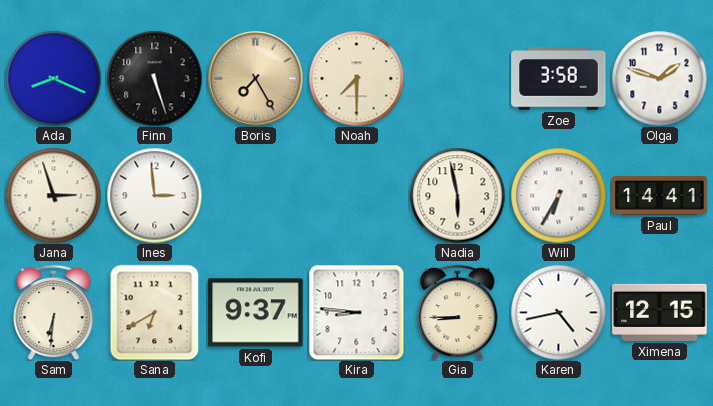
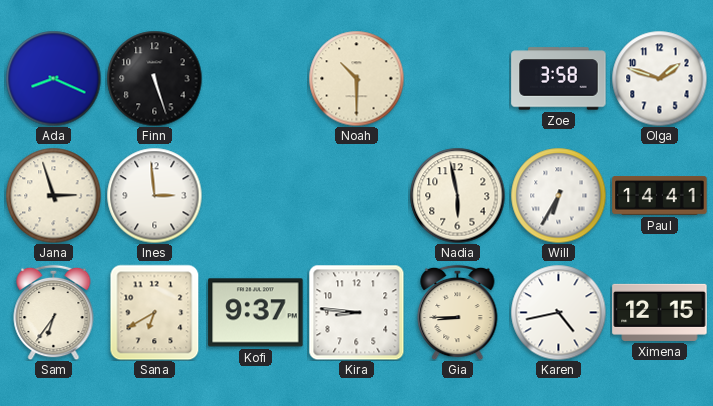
Boris: 7:25 -> none (256, 79)
Noah: 7:30 -> 10:30 (356, 78)
Sam: 6:31 -> 6:36 (54, 312)
